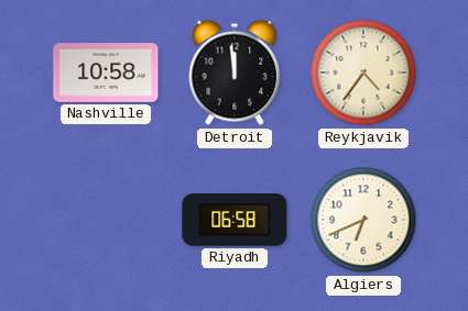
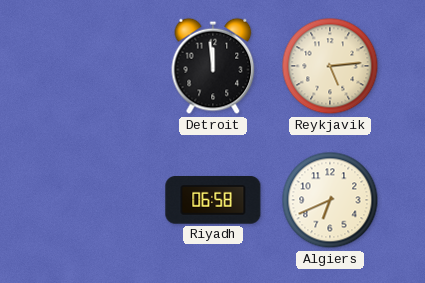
Nashville: 10:58 -> none (106, 74)
Reykjavik: 4:36 -> 5:14 (330, 66)
